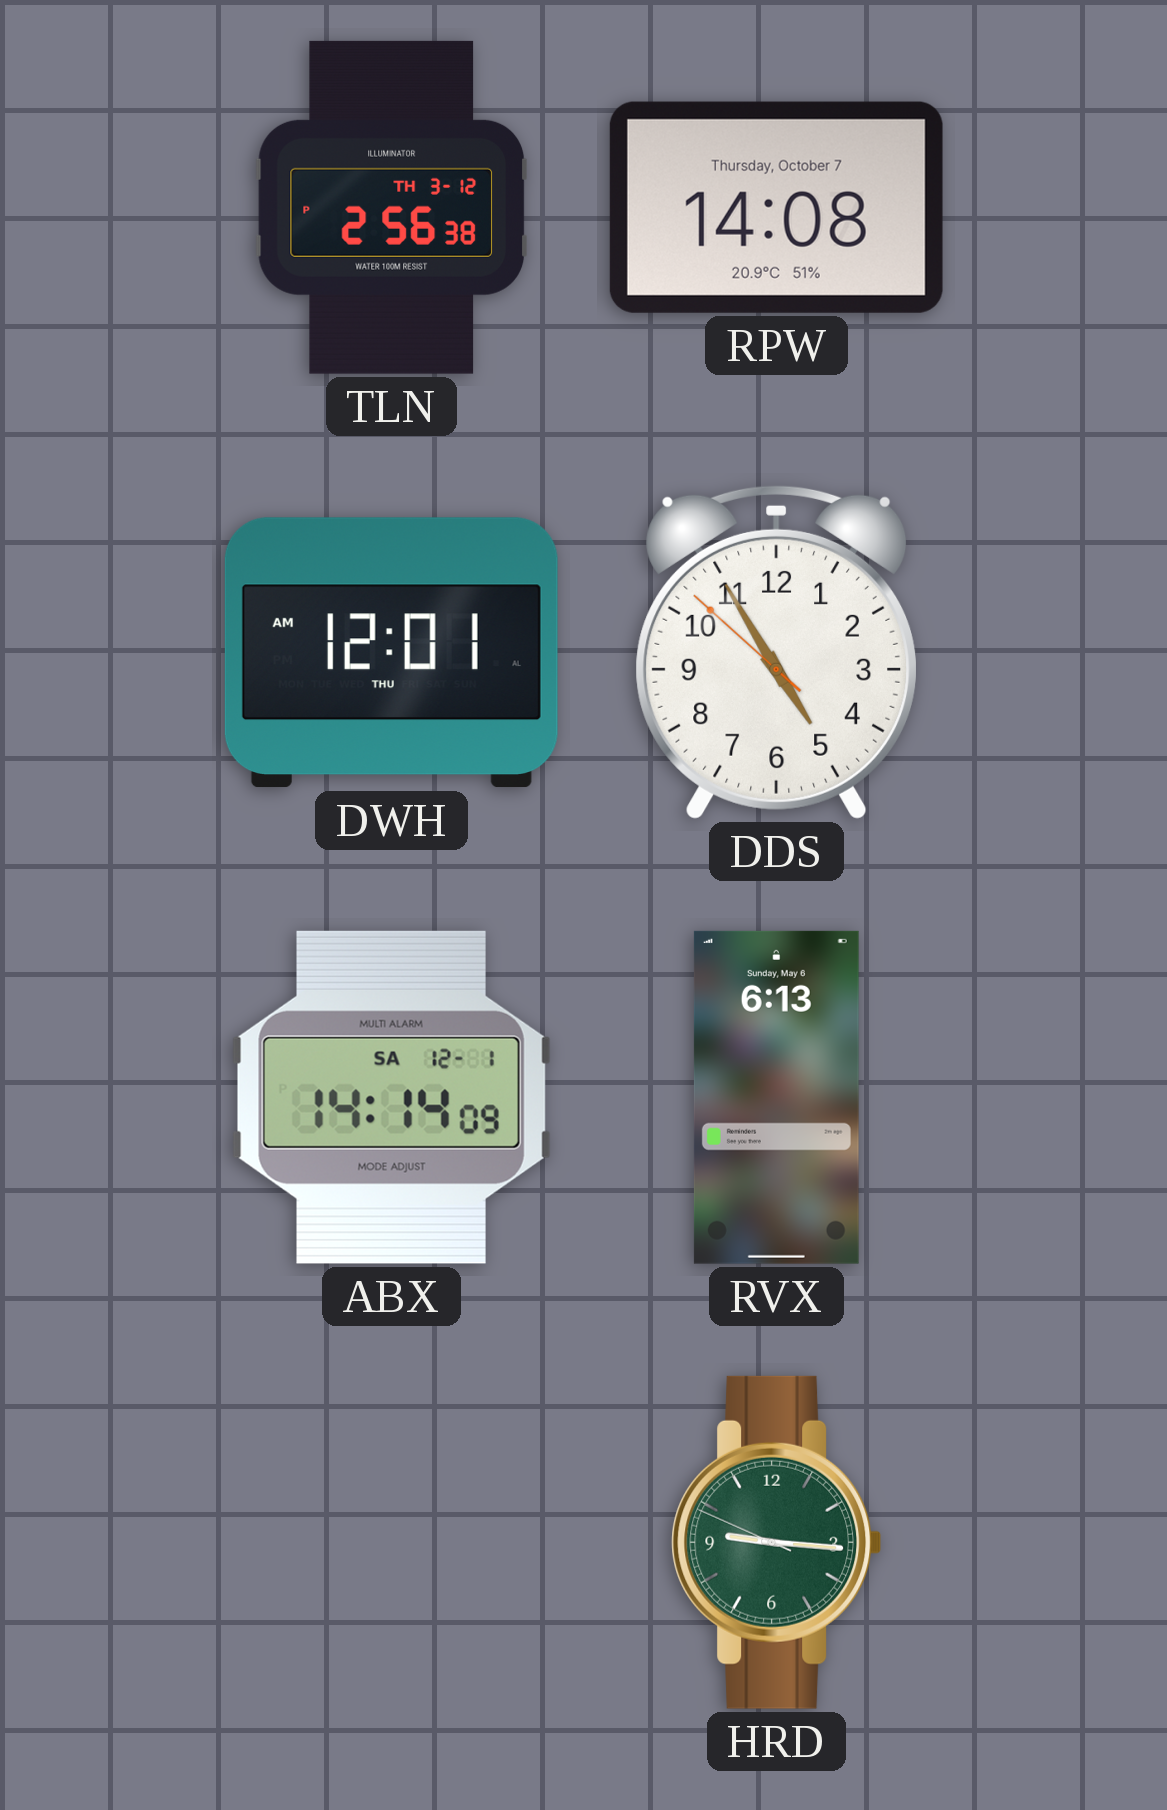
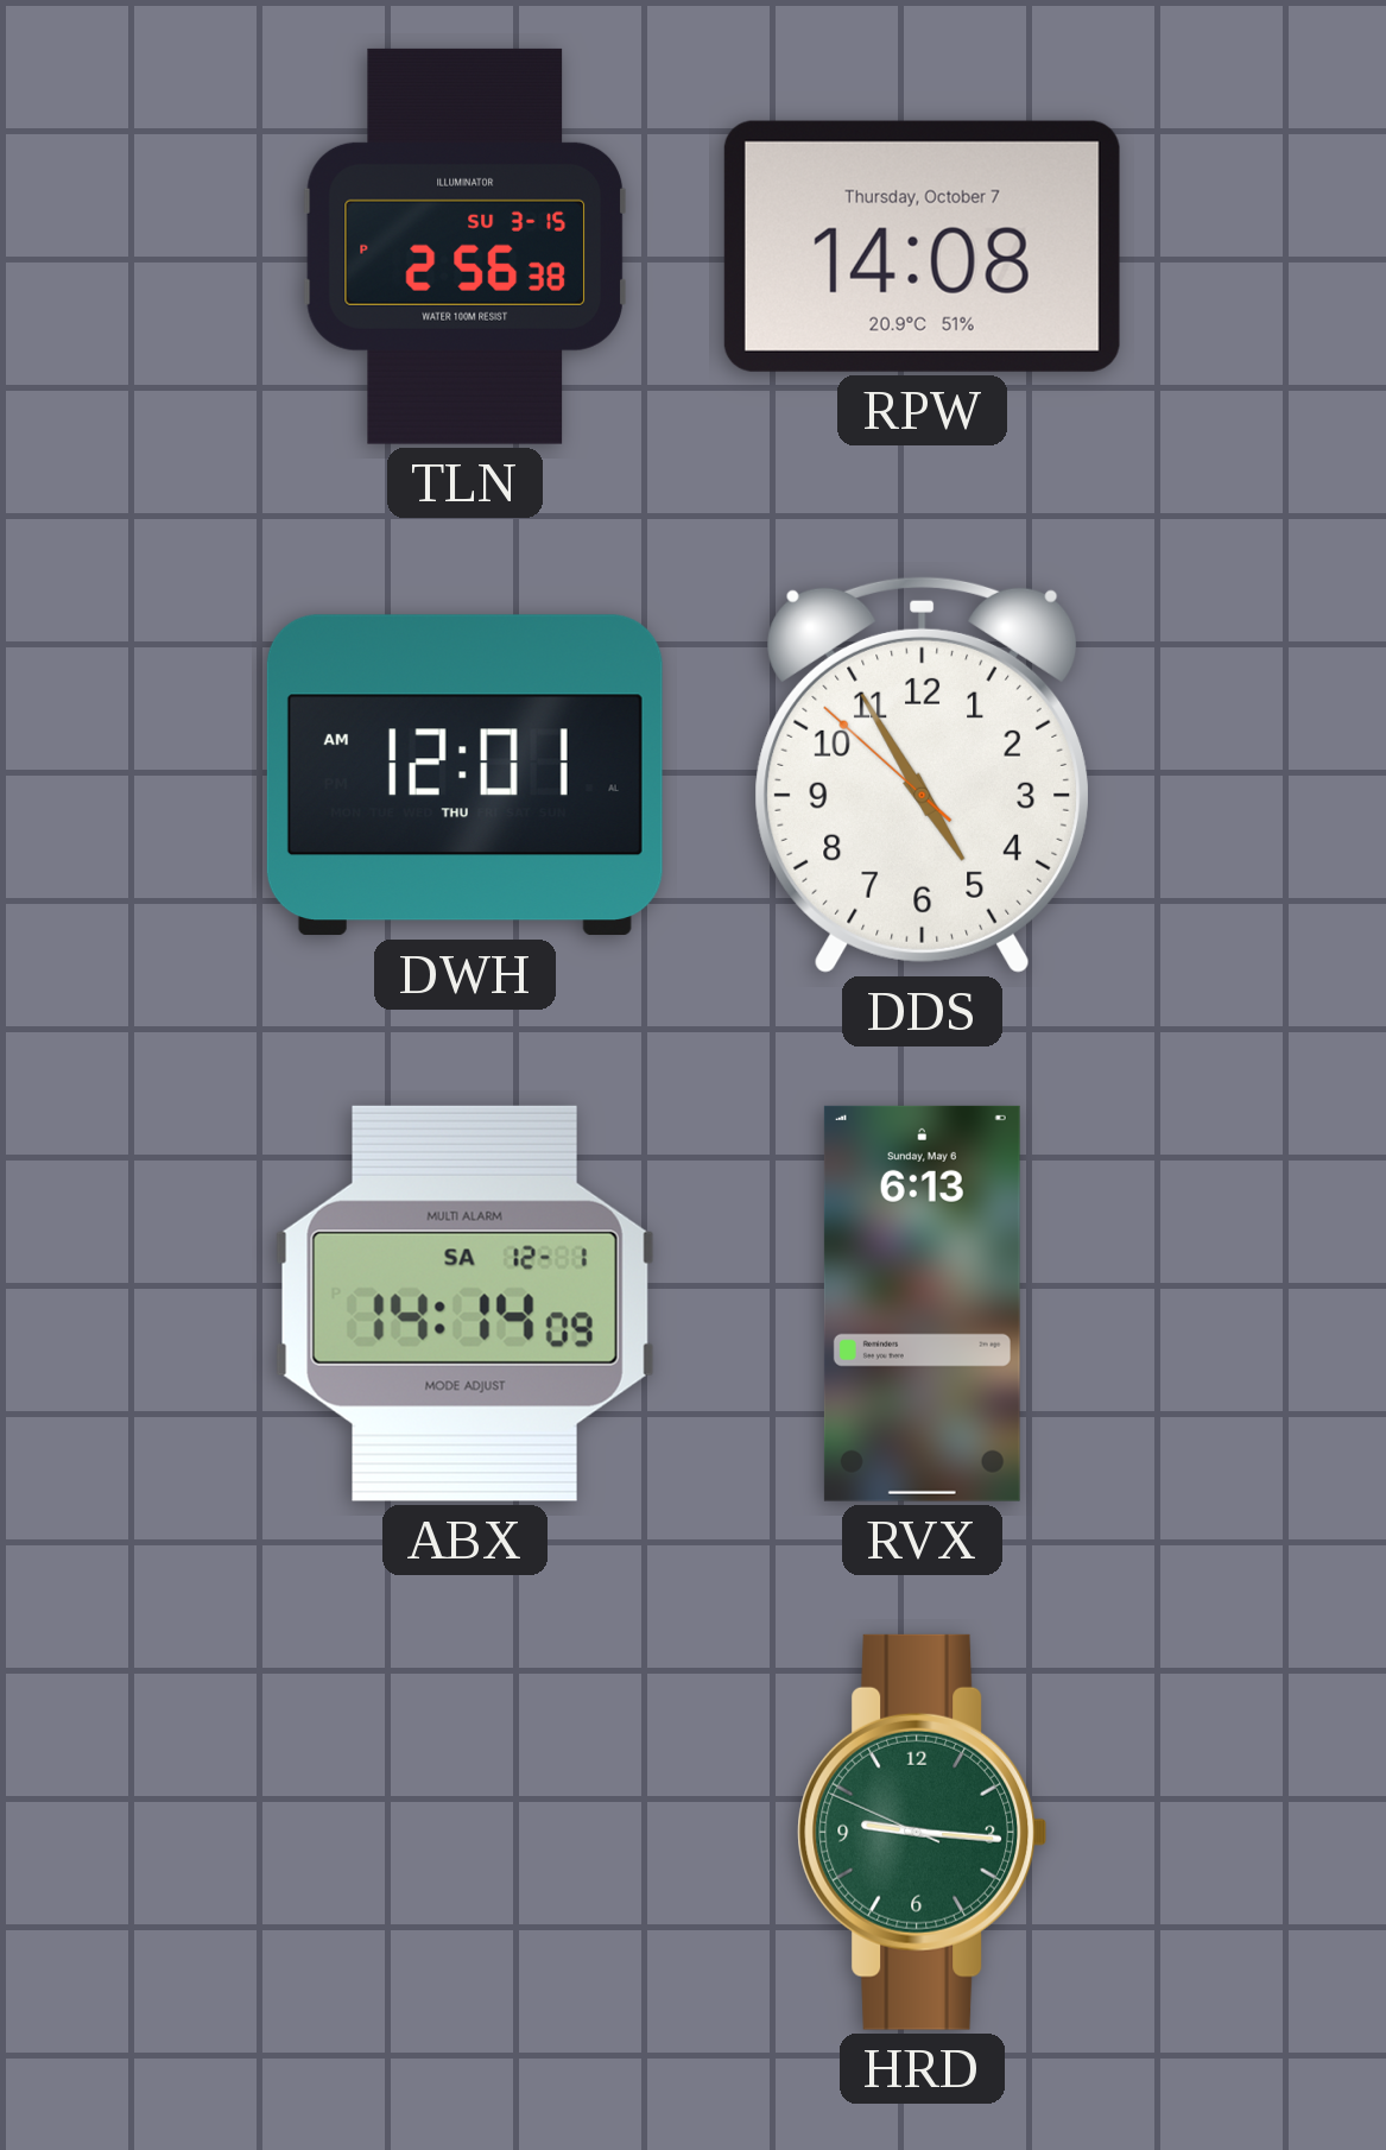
TLN date: TH 3-12 -> SU 3-15 (464, 246)
